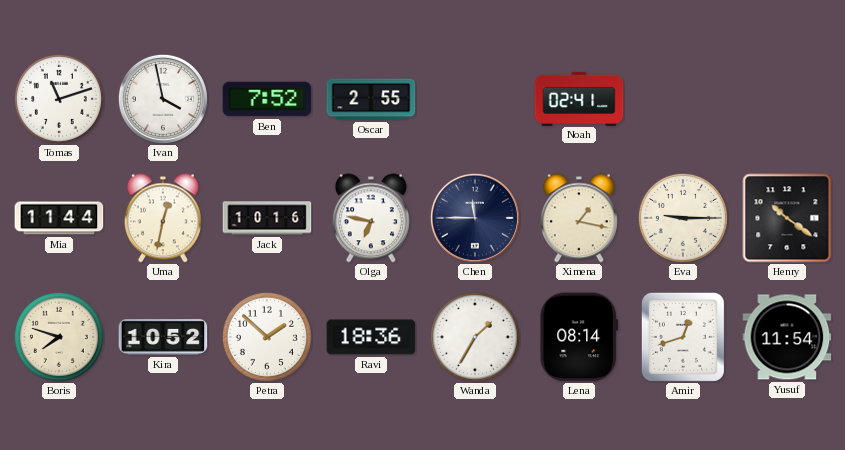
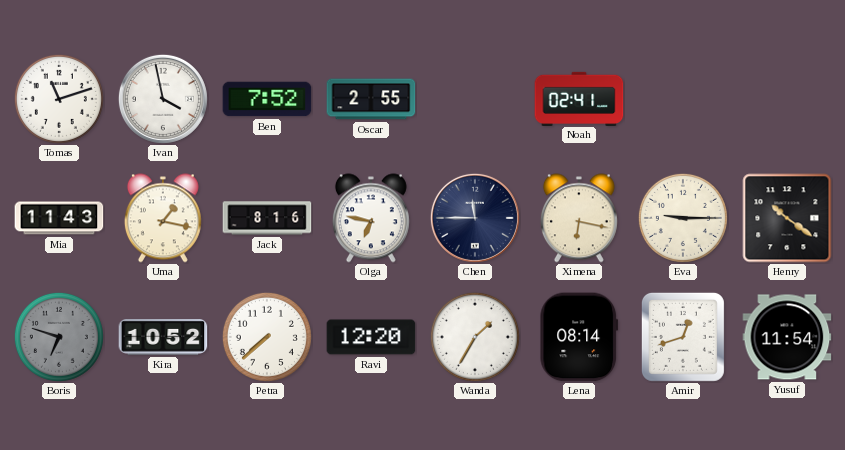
Mia: 11:44 -> 11:43 (59, 218)
Uma: 12:32 -> 1:17 (163, 218)
Jack: 10:16 -> 8:16 (267, 218)
Ximena: 1:17 -> 6:17 (579, 218)
Boris: 7:48 -> 6:48 (59, 337)
Boris dial: cream -> grey (59, 337)
Petra: 1:52 -> 7:38 (267, 337)
Ravi: 18:36 -> 12:20 (371, 337)
